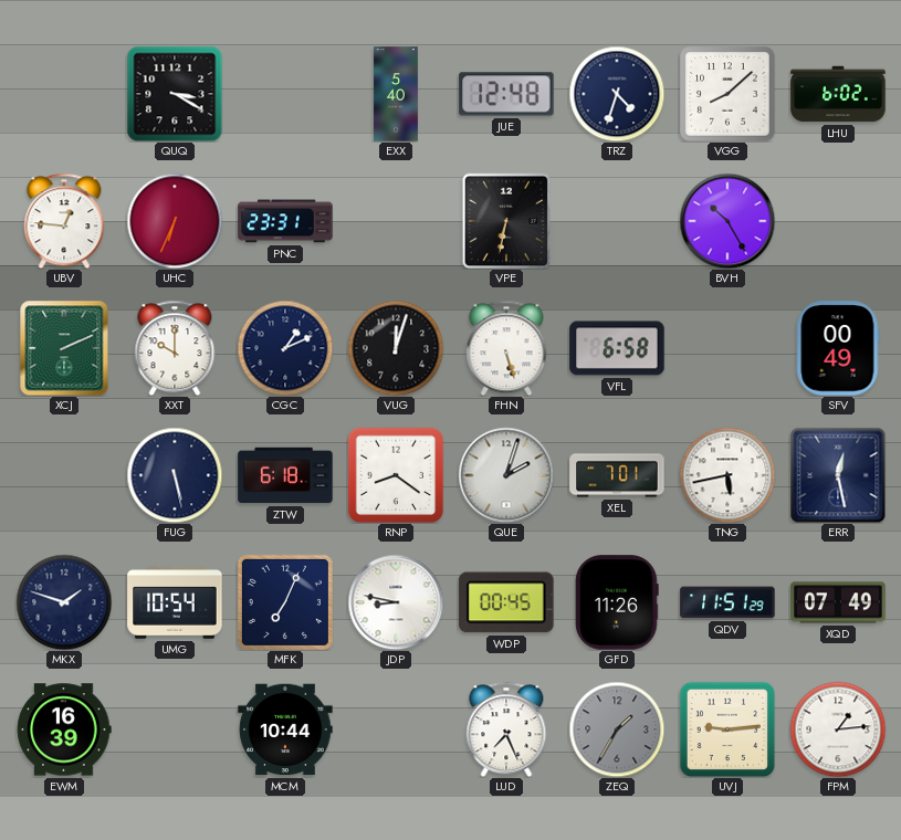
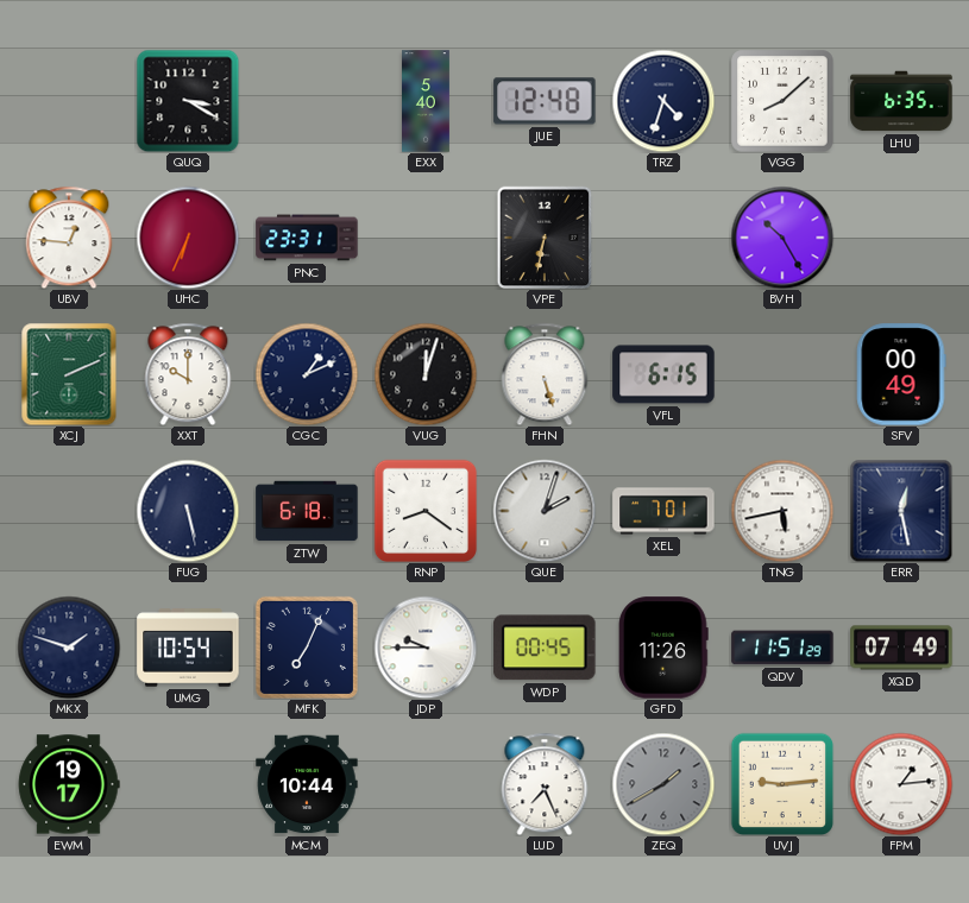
LHU: 6:02 -> 6:35 (901, 101)
VFL: 6:58 -> 6:15 (663, 374)
JDP: 8:47 -> 9:45 (426, 648)
EWM: 16:39 -> 19:17 (69, 784)
ZEQ: 1:35 -> 1:40 (663, 784)
